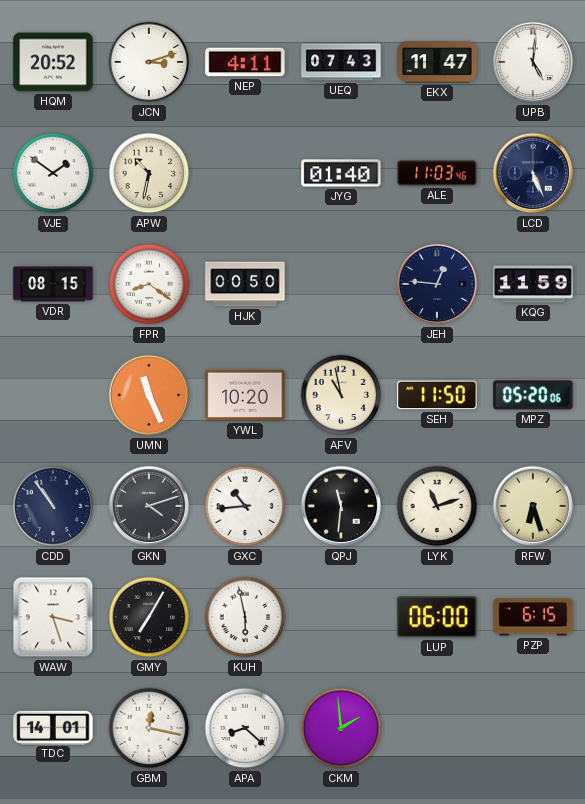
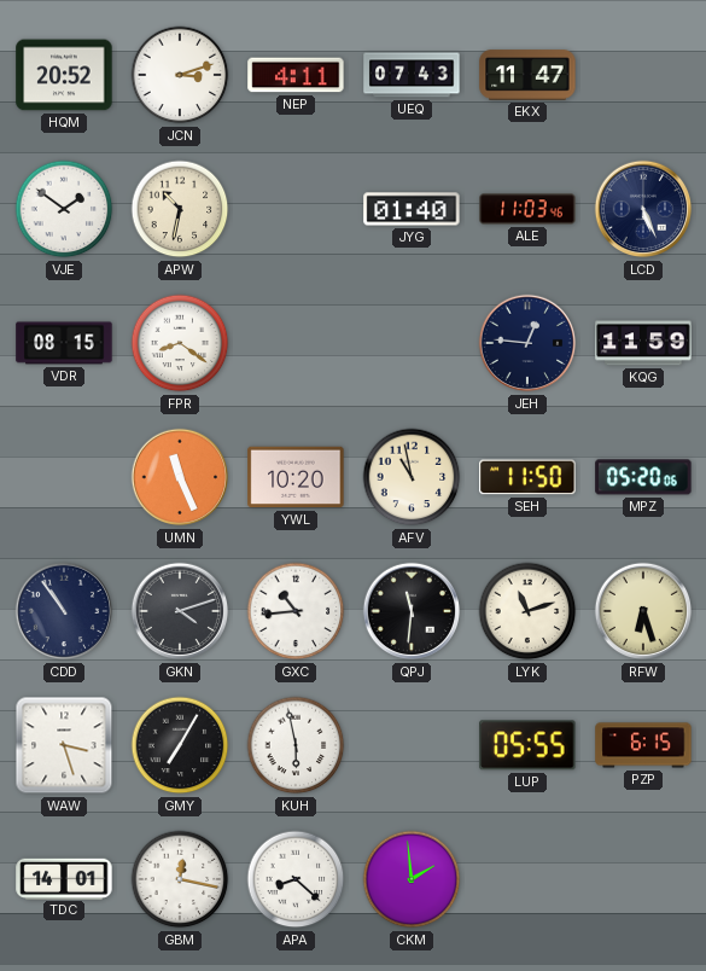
UPB: 5:01 -> none (533, 62)
HJK: 00:50 -> none (245, 284)
LUP: 06:00 -> 05:55 (527, 745)
